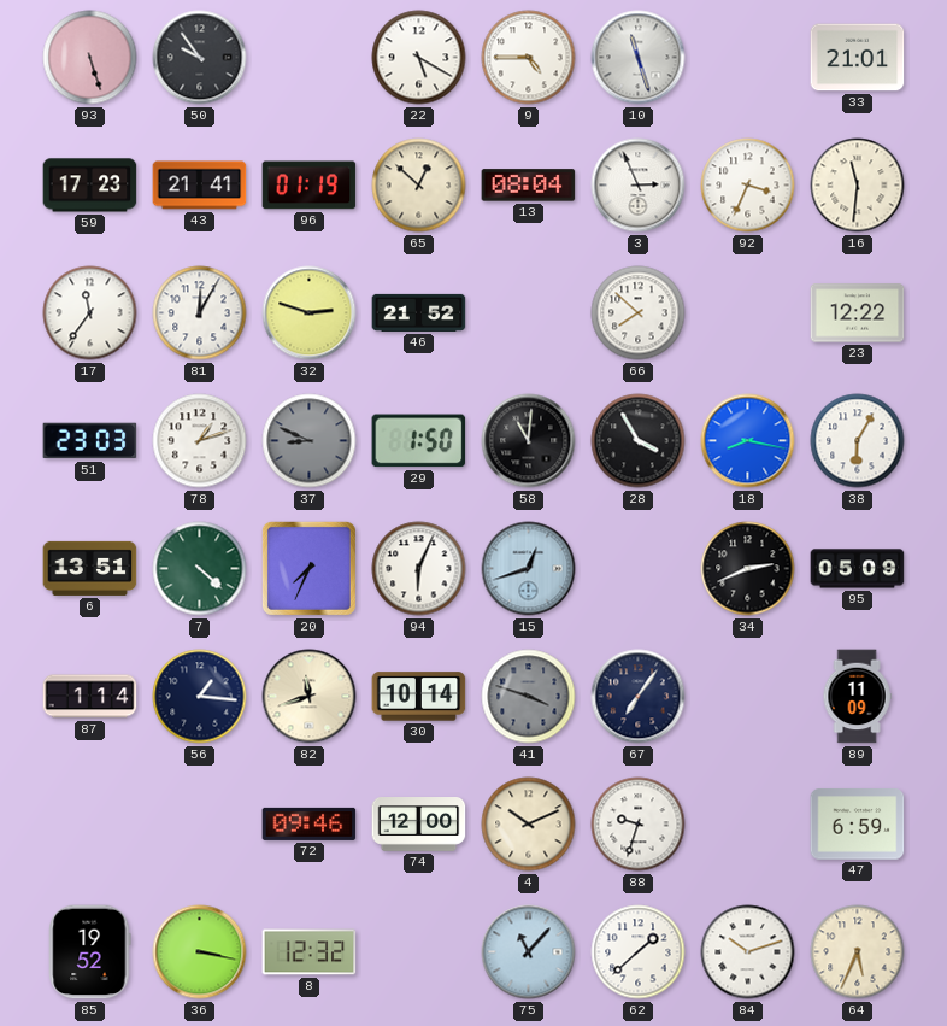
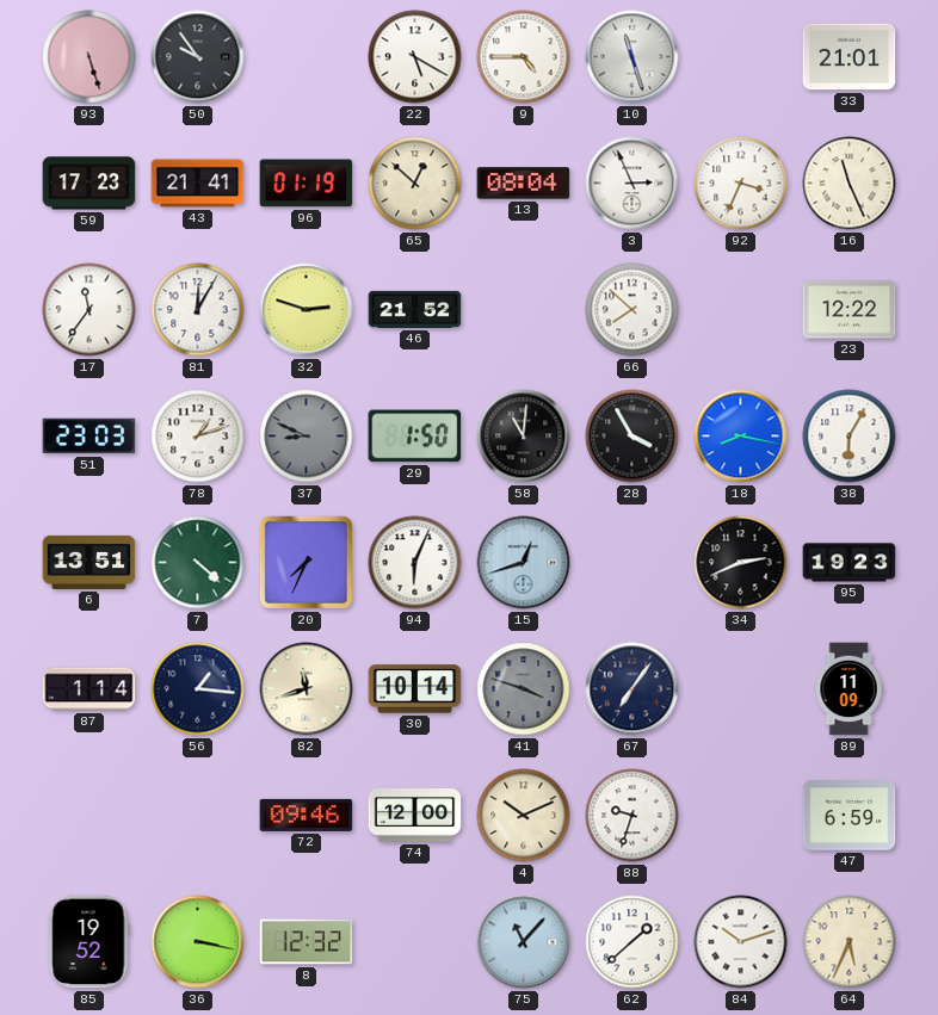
16: 11:31 -> 11:26 (850, 184)
95: 05:09 -> 19:23 (850, 563)
